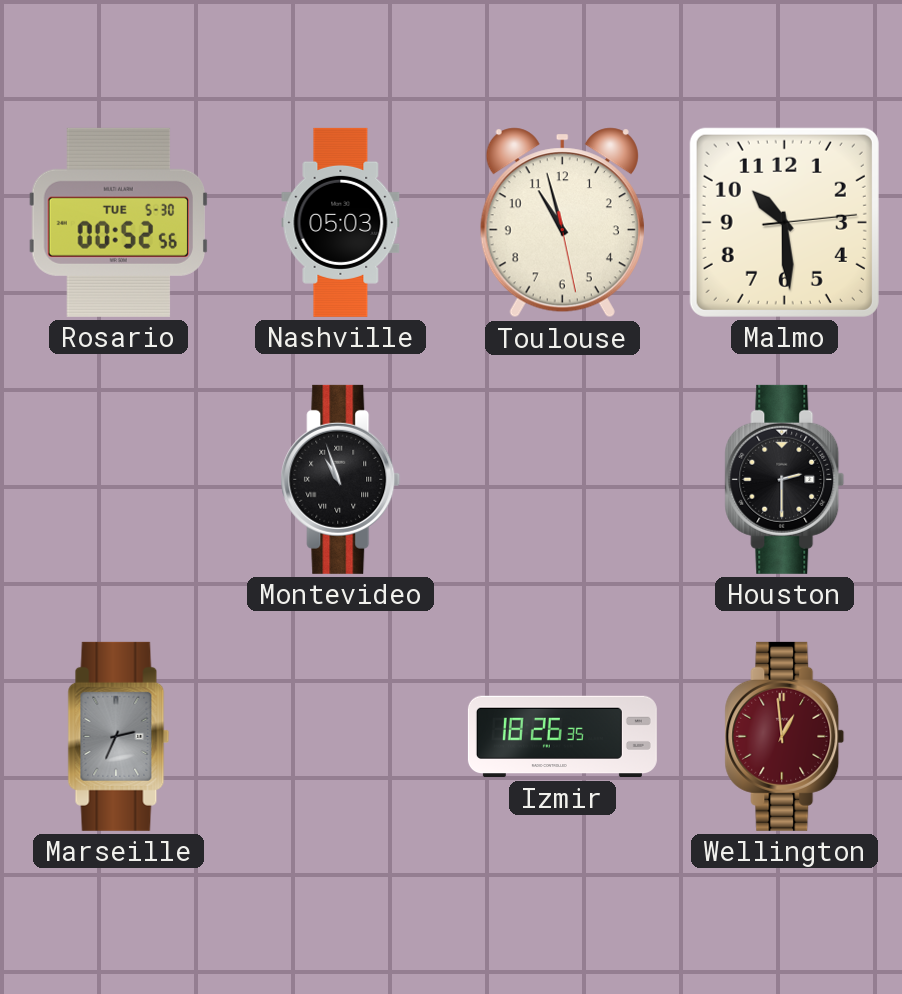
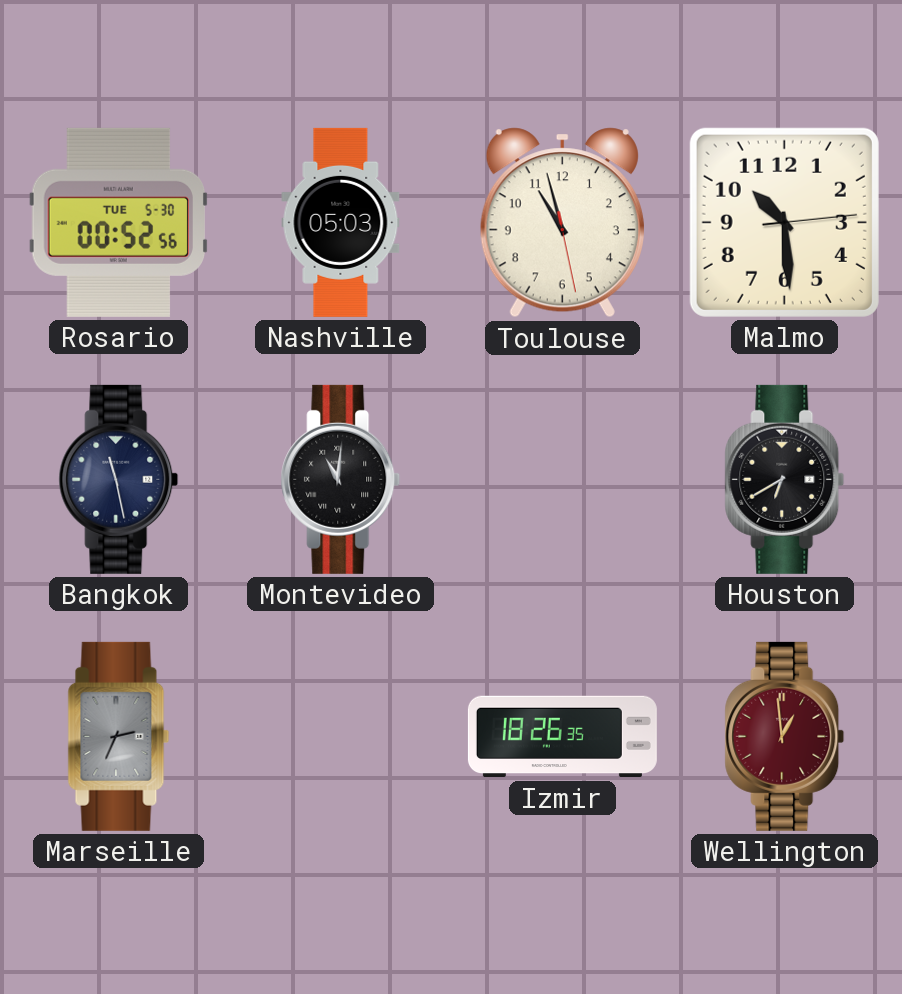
Bangkok: none -> 11:28 (119, 479)
Montevideo: 10:57 -> 11:01 (341, 479)
Houston: 2:30 -> 6:40 (785, 479)
